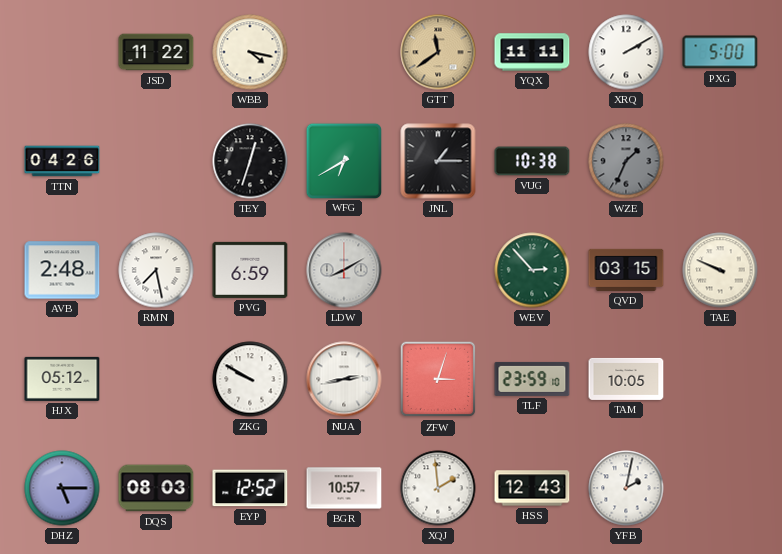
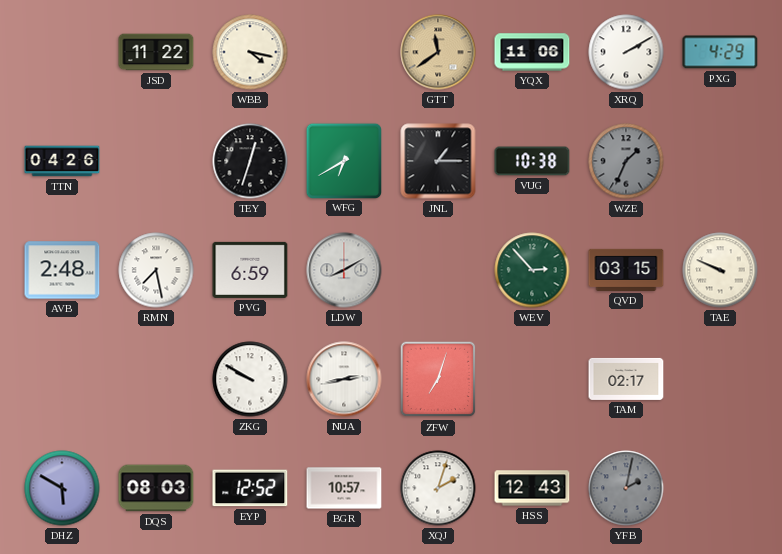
YQX: 11:11 -> 11:06 (532, 52)
PXG: 5:00 -> 4:29 (720, 52)
HJX: 05:12 -> none (62, 379)
ZFW: 3:03 -> 7:03 (438, 379)
TLF: 23:59 -> none (532, 379)
TAM: 10:05 -> 02:17 (626, 379)
DHZ: 5:15 -> 5:50 (62, 488)
XQJ: 1:59 -> 2:03 (438, 488)
YFB dial: white -> grey (626, 488)
